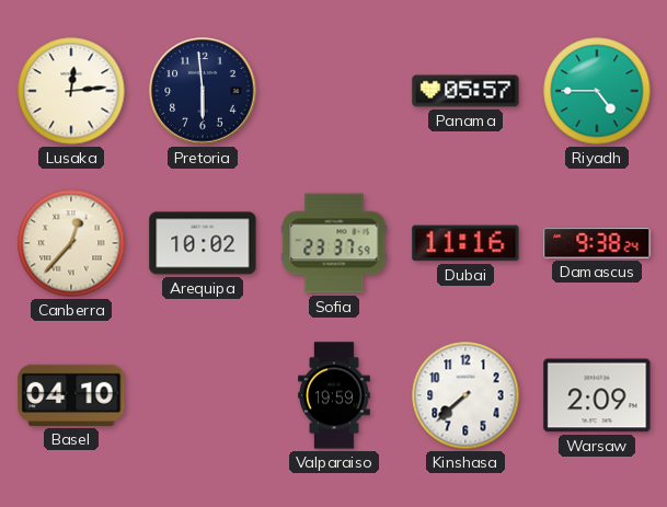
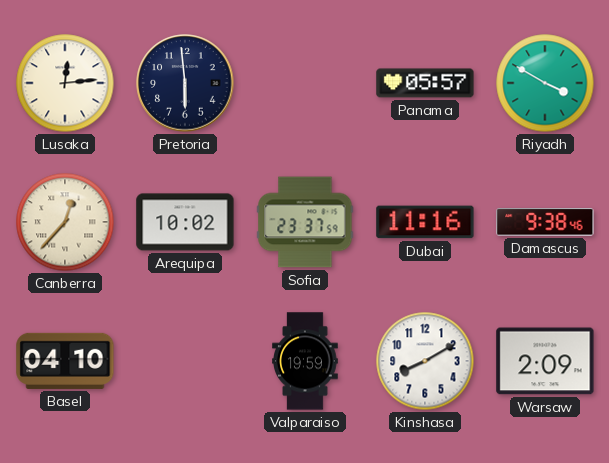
Riyadh: 4:45 -> 3:50 (545, 83)
Damascus: 9:38:24 -> 9:38:46 (545, 222)
Kinshasa: 7:38 -> 8:10 (425, 361)
